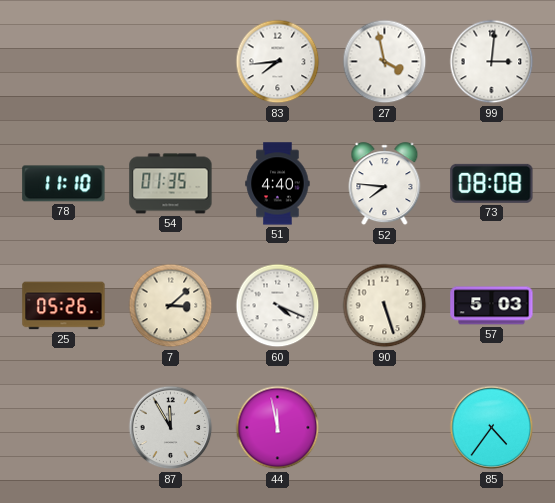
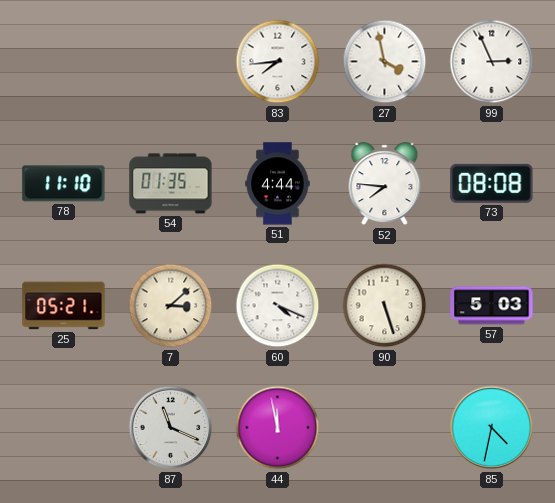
99: 3:01 -> 2:56 (492, 62)
51: 4:40 -> 4:44 (278, 184)
25: 05:26 -> 05:21 (64, 306)
87: 11:55 -> 11:19 (171, 428)
85: 4:36 -> 4:32 (492, 428)
